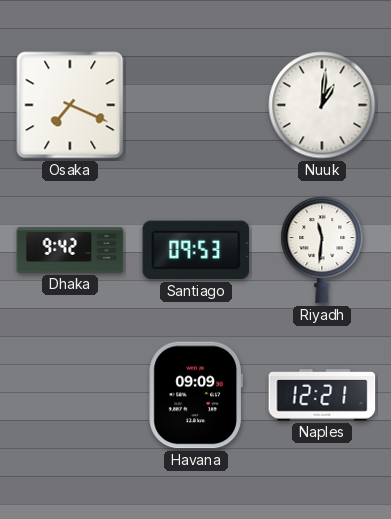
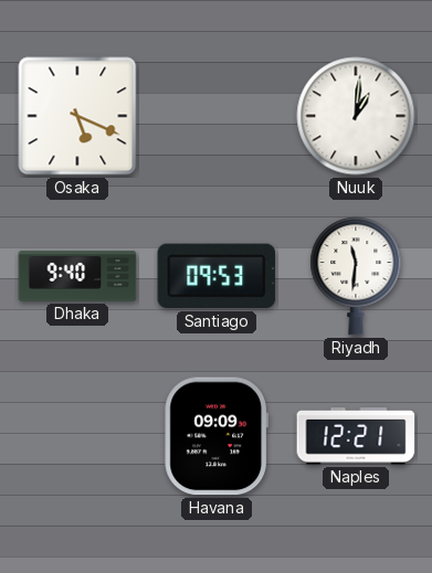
Osaka: 7:19 -> 5:19 (77, 116)
Dhaka: 9:42 -> 9:40 (77, 276)
